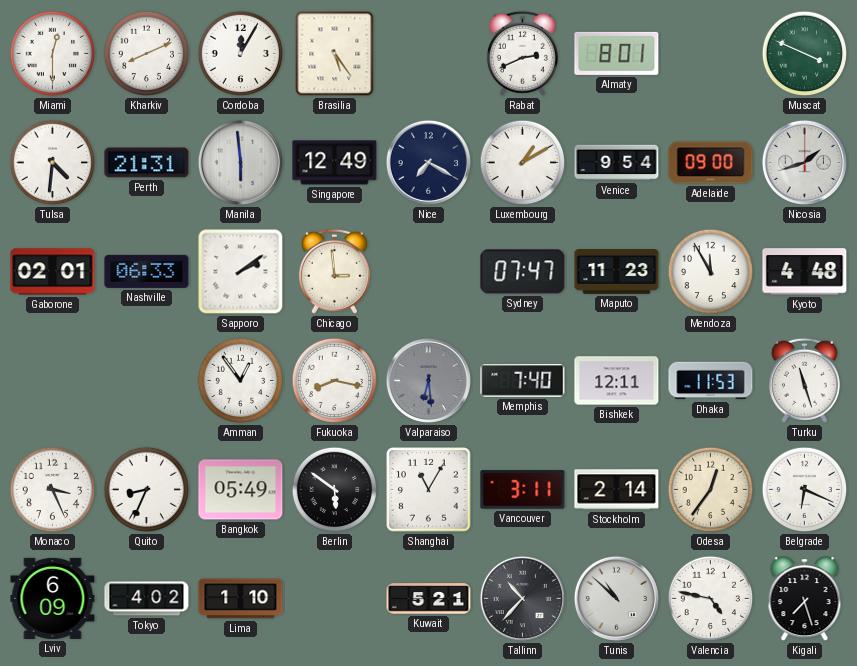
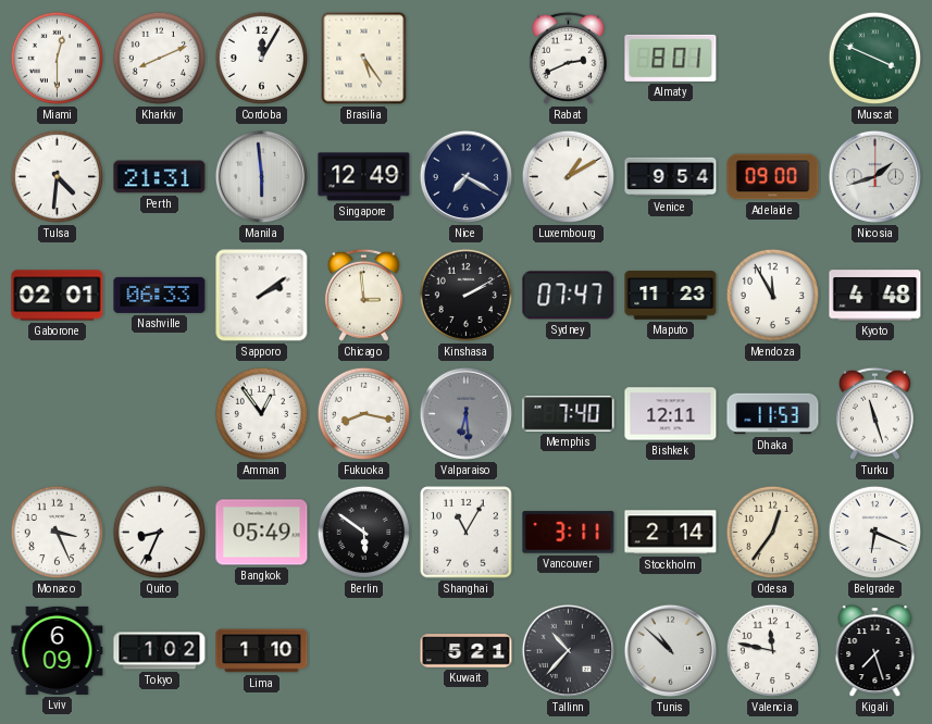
Kinshasa: none -> 2:10 (467, 296)
Tokyo: 4:02 -> 1:02 (160, 651)
Valencia: 4:47 -> 11:47 (773, 651)
